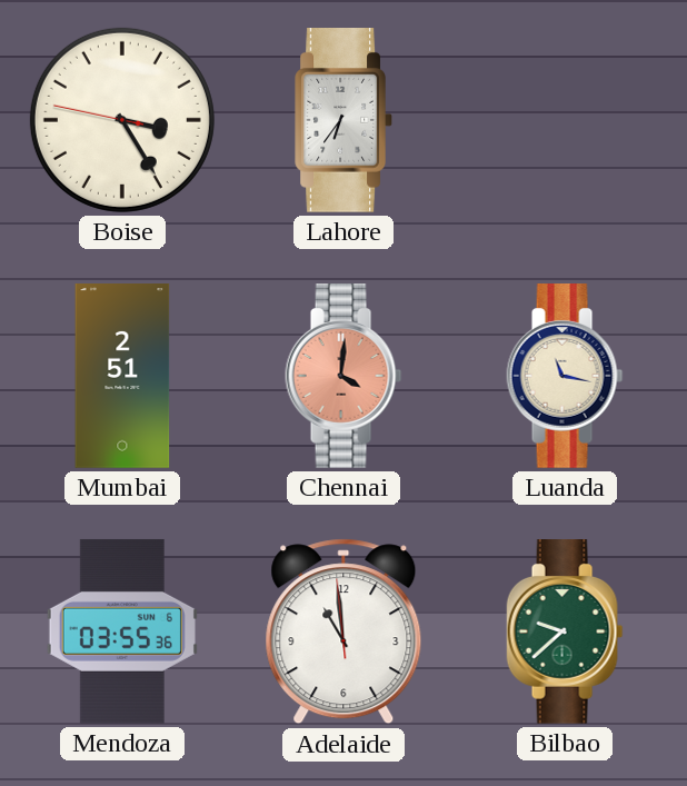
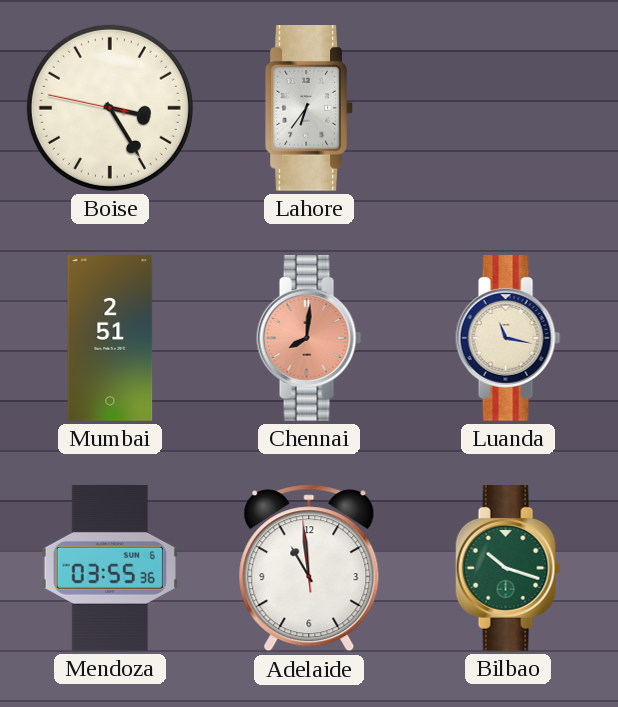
Chennai: 4:01 -> 8:01 (309, 339)
Bilbao: 9:38 -> 10:18 (508, 569)
